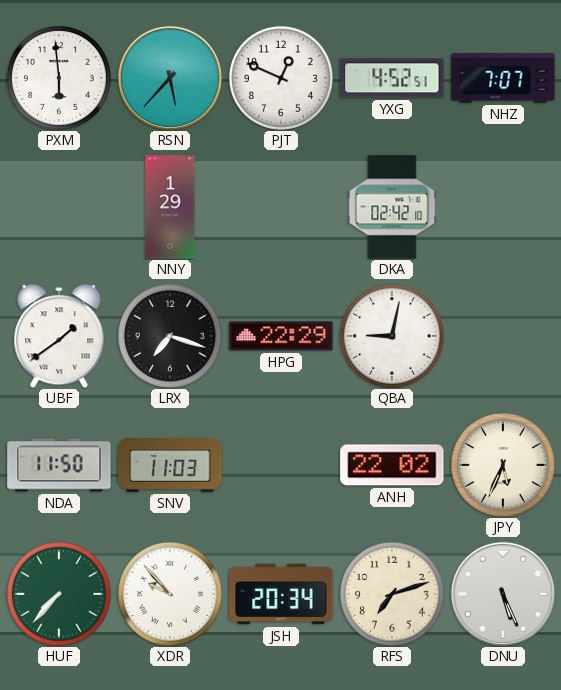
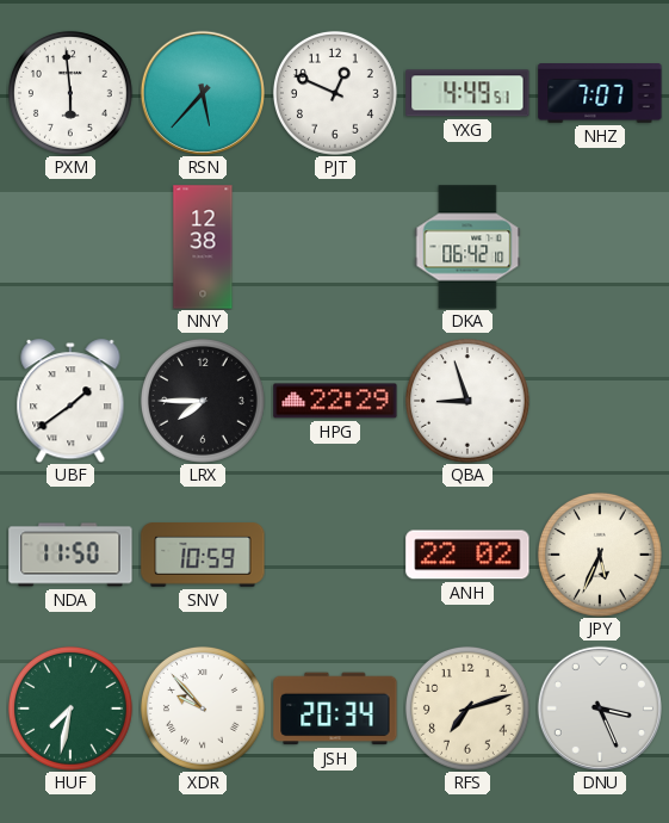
YXG: 4:52 -> 4:49 (467, 93)
NNY: 1:29 -> 12:38 (203, 247)
DKA: 02:42 -> 06:42 (467, 247)
LRX: 7:18 -> 7:45 (203, 401)
QBA: 9:02 -> 8:57 (467, 401)
SNV: 11:03 -> 10:59 (203, 556)
HUF: 7:37 -> 7:32 (70, 708)
DNU: 5:26 -> 3:26 (600, 708)
